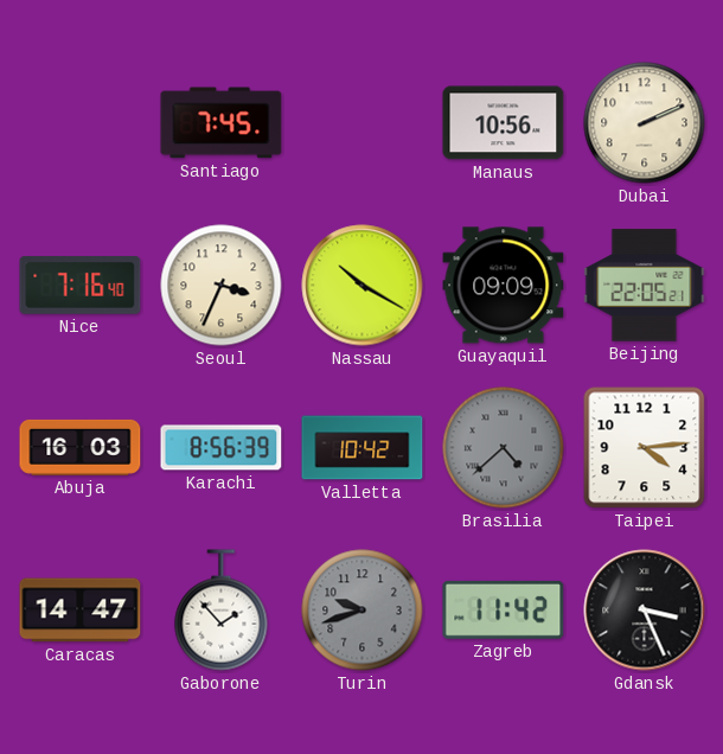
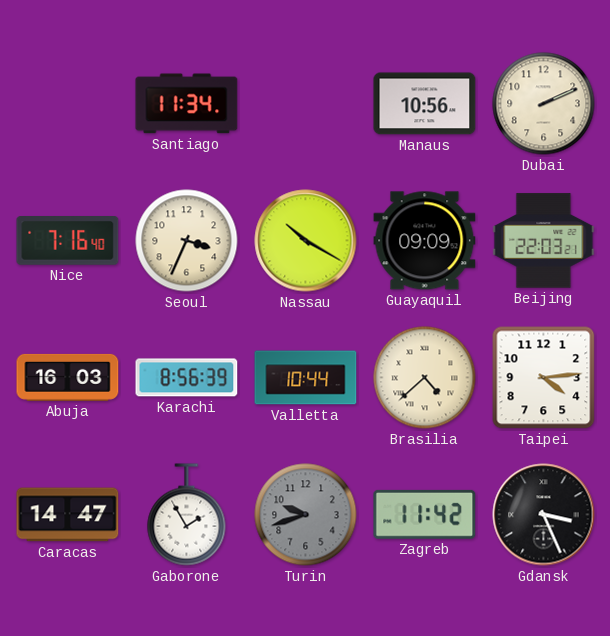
Santiago: 7:45 -> 11:34 (187, 104)
Beijing: 22:05 -> 22:03 (544, 241)
Valletta: 10:42 -> 10:44 (306, 378)
Brasilia dial: grey -> cream (425, 378)
Gaborone: 1:53 -> 1:55 (187, 515)
